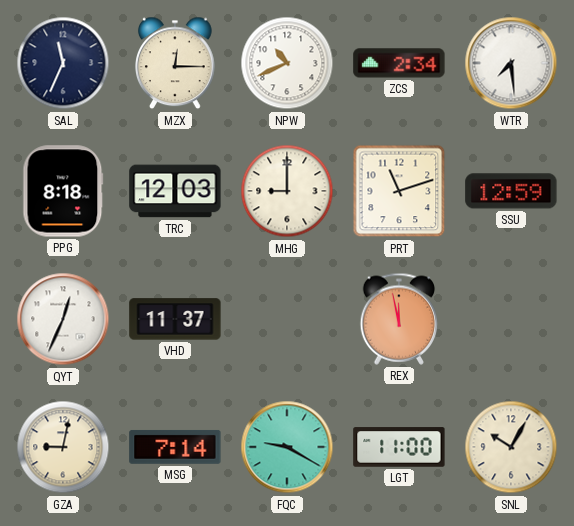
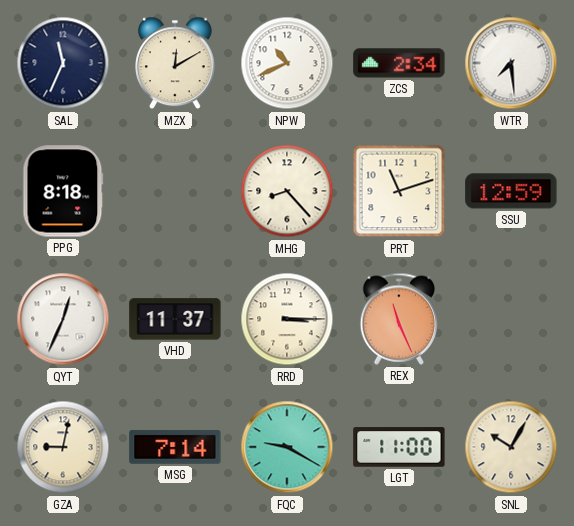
MZX: 12:15 -> 12:10 (176, 63)
TRC: 12:03 -> none (175, 191)
MHG: 9:00 -> 8:23 (287, 191)
RRD: none -> 3:15 (287, 319)
REX: 11:58 -> 11:26 (399, 319)
